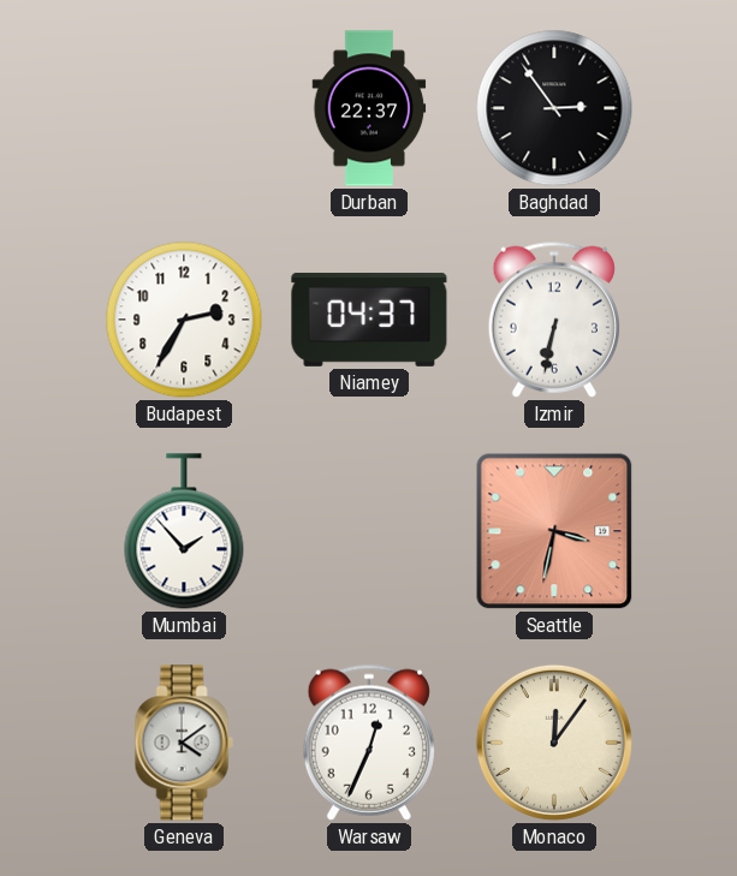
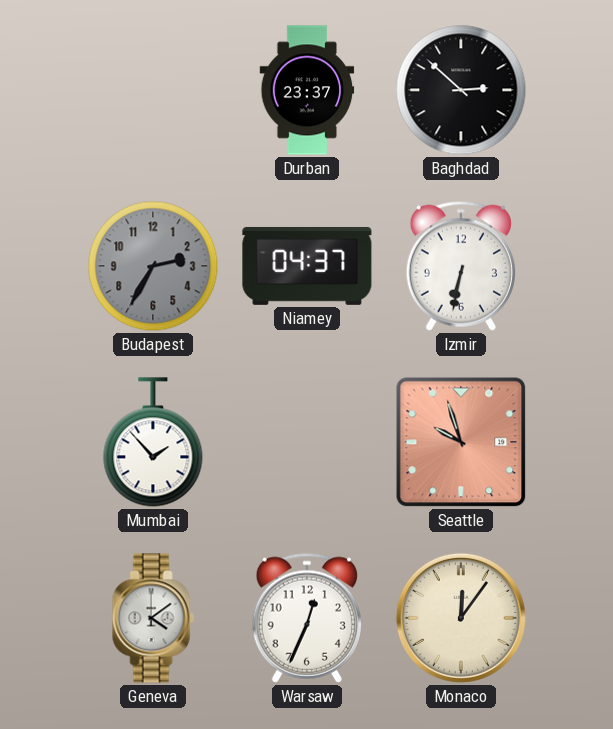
Durban: 22:37 -> 23:37 (307, 90)
Baghdad: 2:54 -> 2:52 (461, 90)
Budapest dial: white -> grey (153, 266)
Seattle: 3:32 -> 9:57 (461, 442)
